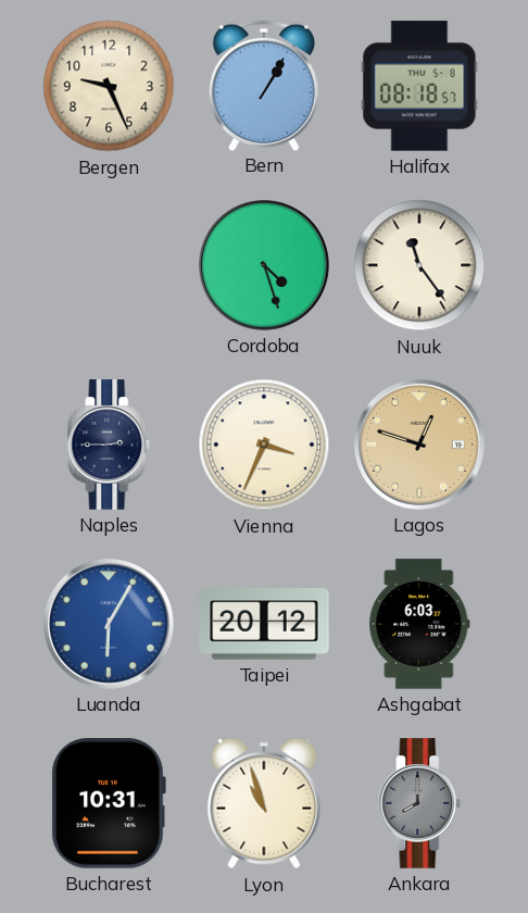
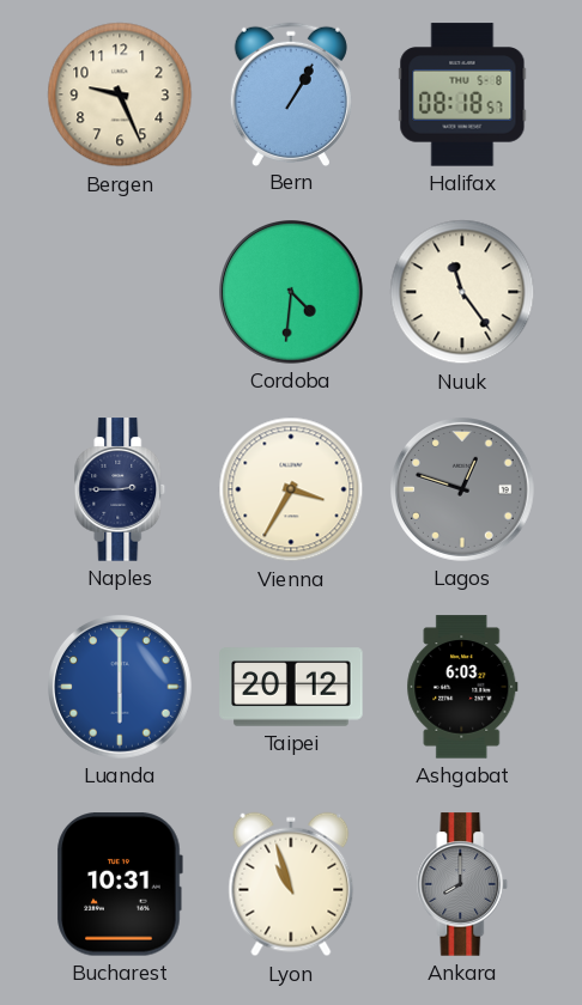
Cordoba: 4:27 -> 4:31 (292, 293)
Vienna: 3:34 -> 3:35 (291, 489)
Lagos dial: champagne -> grey (463, 491)
Luanda: 6:05 -> 6:00 (121, 688)
